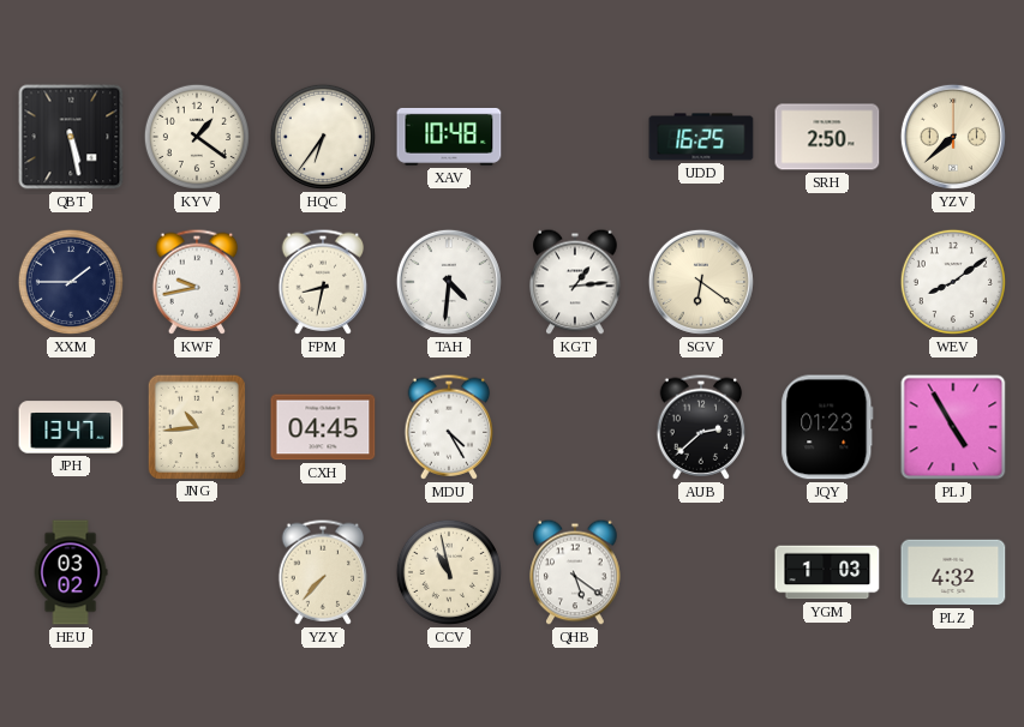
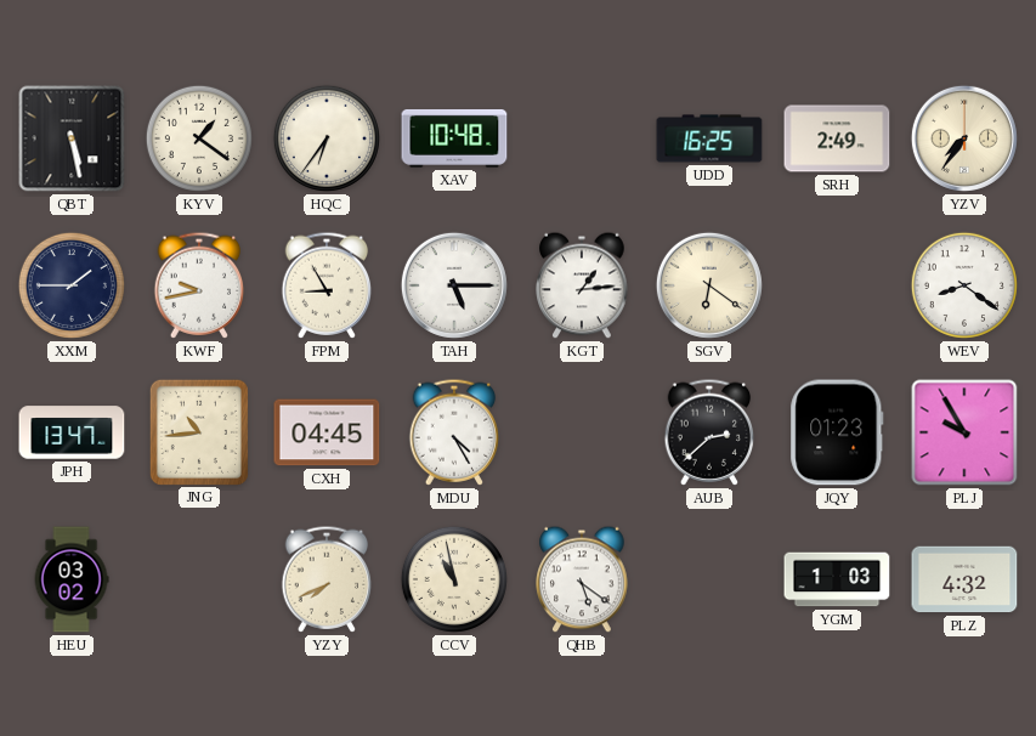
SRH: 2:50 -> 2:49 (837, 138)
YZV: 7:38 -> 7:36 (964, 138)
FPM: 8:32 -> 8:55 (327, 285)
TAH: 4:31 -> 5:15 (454, 285)
WEV: 8:09 -> 8:21 (964, 285)
PLJ: 4:55 -> 9:55 (964, 432)
YZY: 7:37 -> 7:41 (327, 579)
